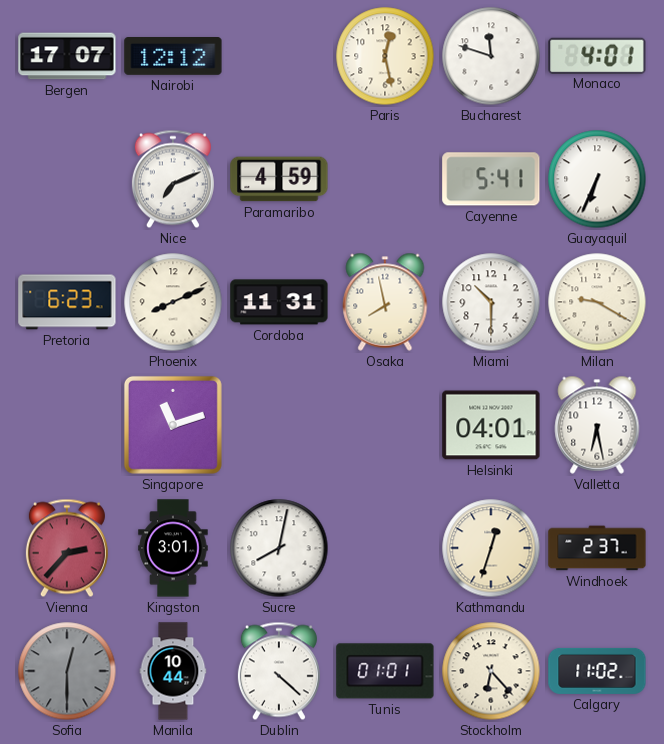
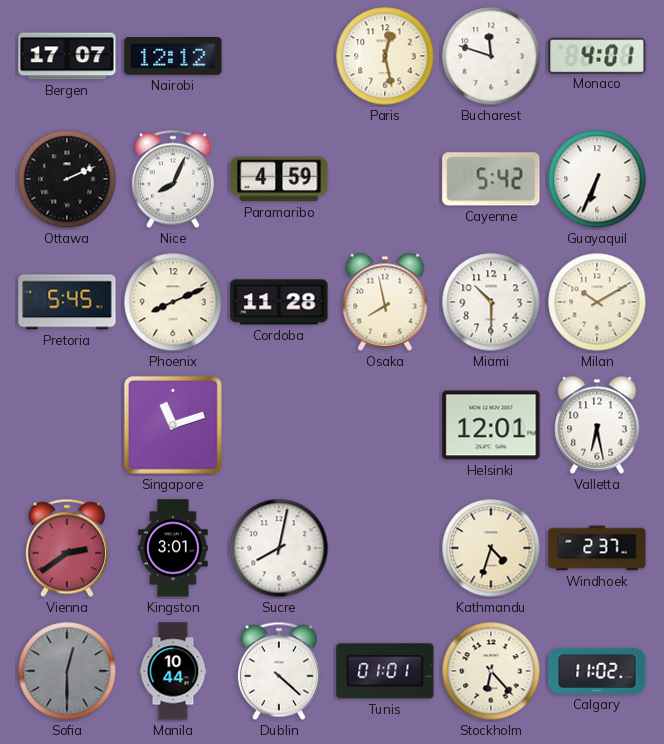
Ottawa: none -> 2:11 (67, 179)
Nice: 7:11 -> 8:04 (173, 179)
Cayenne: 5:41 -> 5:42 (491, 179)
Pretoria: 6:23 -> 5:45 (67, 302)
Cordoba: 11:31 -> 11:28 (279, 302)
Milan: 9:20 -> 10:10 (597, 302)
Helsinki: 04:01 -> 12:01 (491, 425)
Vienna: 2:37 -> 2:39 (67, 548)
Kathmandu: 12:33 -> 4:33 (491, 548)
